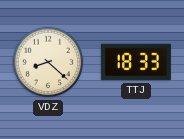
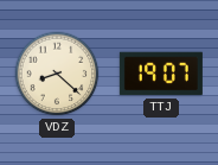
TTJ: 18:33 -> 19:07 (161, 74)
